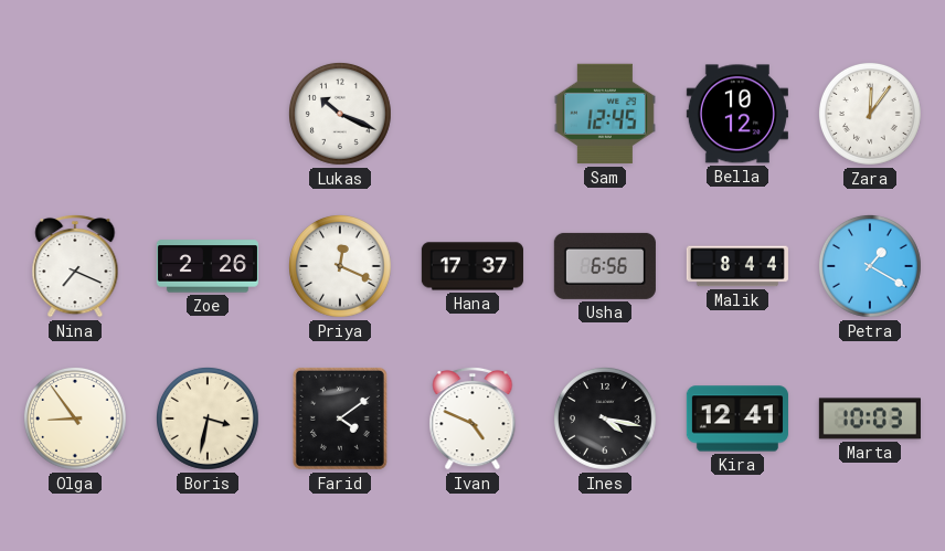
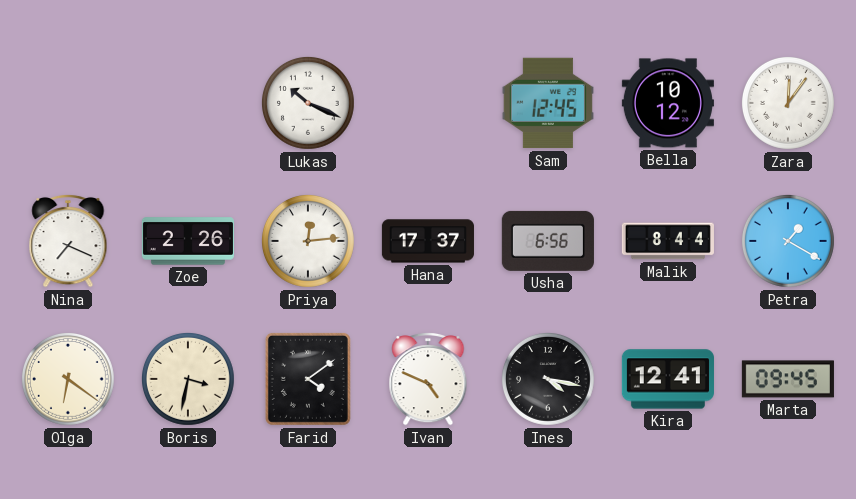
Priya: 12:19 -> 12:14 (308, 241)
Olga: 8:54 -> 6:21 (68, 379)
Marta: 10:03 -> 09:45 (788, 379)
